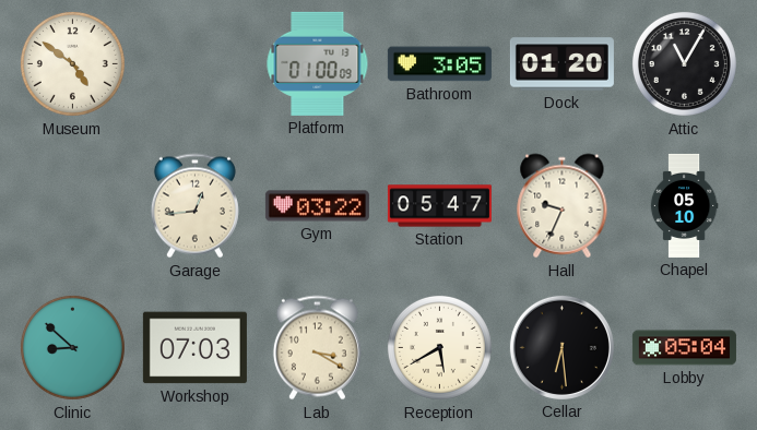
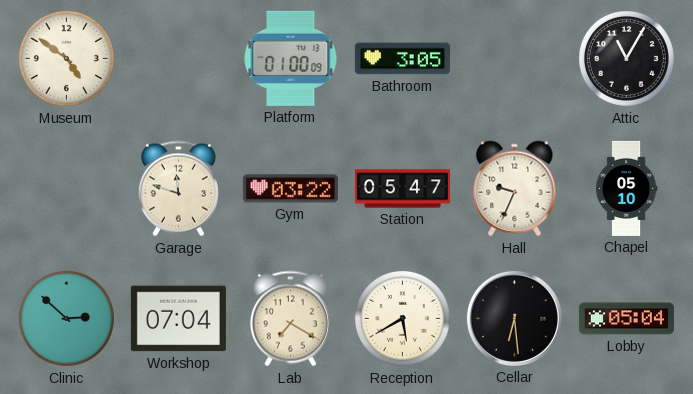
Dock: 01:20 -> none (561, 64)
Garage: 12:44 -> 11:48 (178, 189)
Clinic: 8:52 -> 2:52 (66, 318)
Workshop: 07:03 -> 07:04 (178, 319)
Lab: 3:20 -> 7:20 (290, 319)
